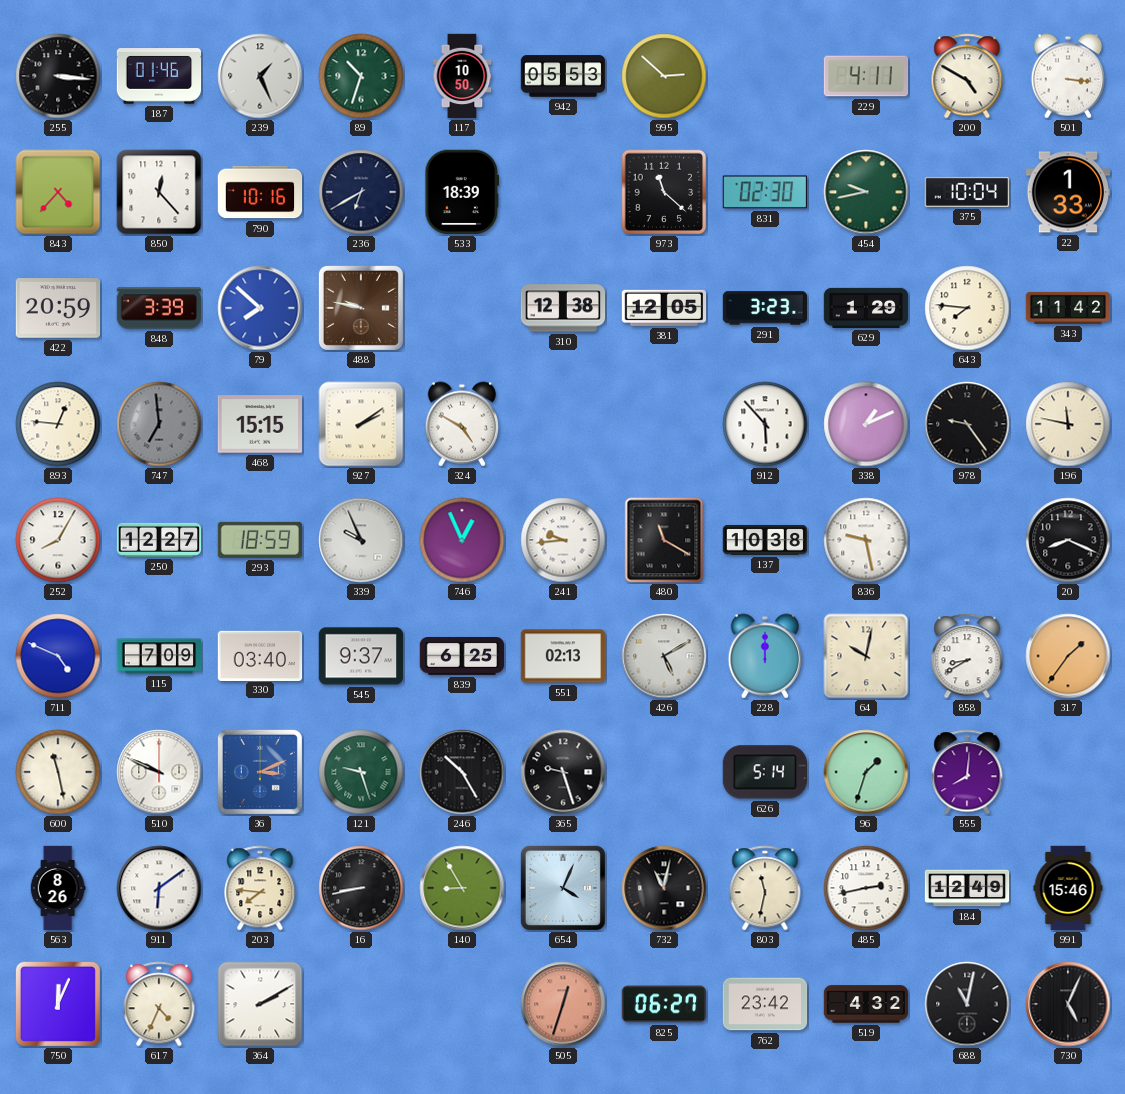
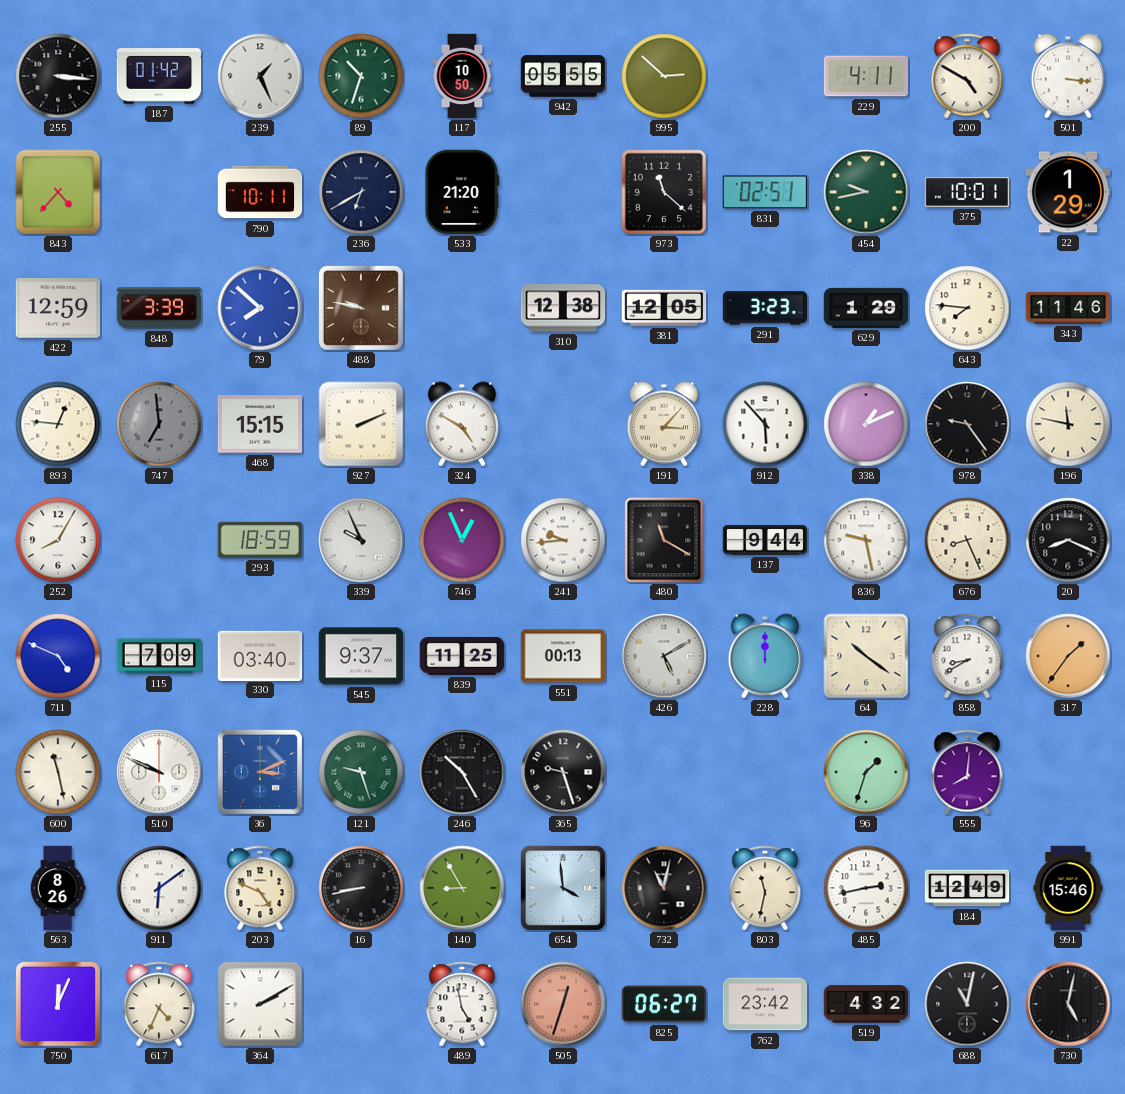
187: 01:46 -> 01:42 (159, 76)
942: 05:53 -> 05:55 (563, 76)
850: 12:23 -> none (159, 192)
790: 10:16 -> 10:11 (260, 192)
533: 18:39 -> 21:20 (462, 192)
831: 02:30 -> 02:51 (765, 192)
375: 10:04 -> 10:01 (967, 192)
22: 1:33 -> 1:29 (1068, 192)
422: 20:59 -> 12:59 (58, 308)
343: 11:42 -> 11:46 (1068, 308)
927: 2:09 -> 2:11 (361, 424)
191: none -> 3:07 (663, 424)
250: 12:27 -> none (159, 540)
137: 10:38 -> 9:44 (765, 540)
676: none -> 8:26 (967, 540)
839: 6:25 -> 11:25 (462, 656)
551: 02:13 -> 00:13 (563, 656)
64: 10:02 -> 10:21 (866, 656)
626: 5:14 -> none (764, 772)
203: 7:46 -> 4:49 (260, 888)
654: 4:04 -> 3:59 (563, 888)
489: none -> 4:58 (462, 1004)
730: 5:04 -> 5:02 (1068, 1004)
